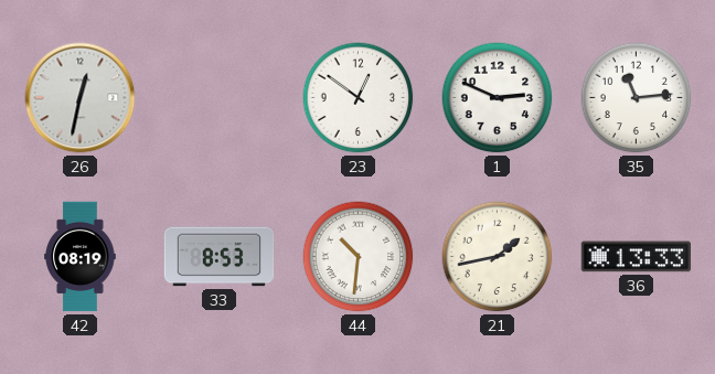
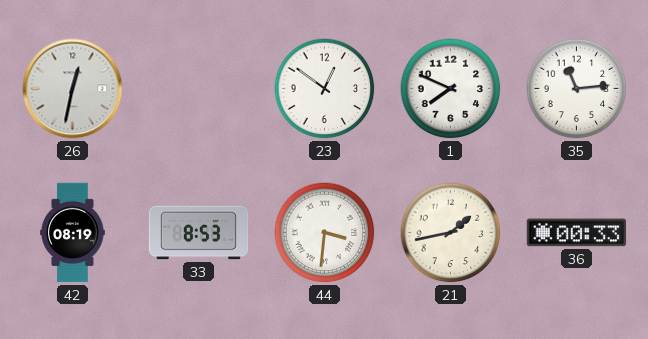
1: 2:49 -> 7:49 (451, 89)
44: 10:31 -> 3:31 (325, 233)
36: 13:33 -> 00:33 (577, 233)
